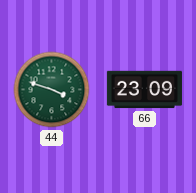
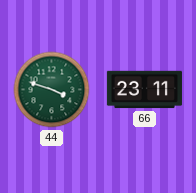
66: 23:09 -> 23:11 (144, 90)
